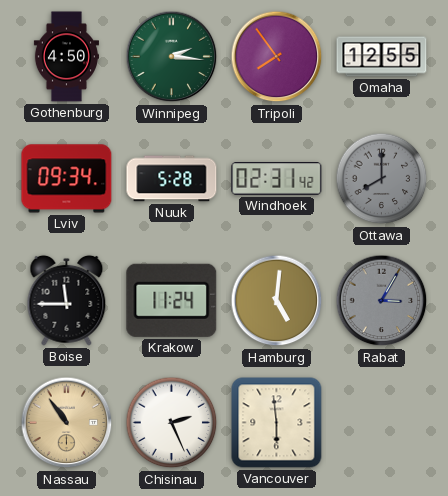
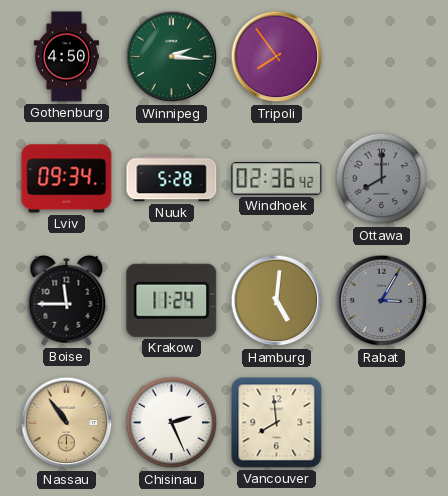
Omaha: 12:55 -> none (382, 57)
Windhoek: 02:31 -> 02:36 (277, 179)
Vancouver: 5:59 -> 7:59 (277, 423)
